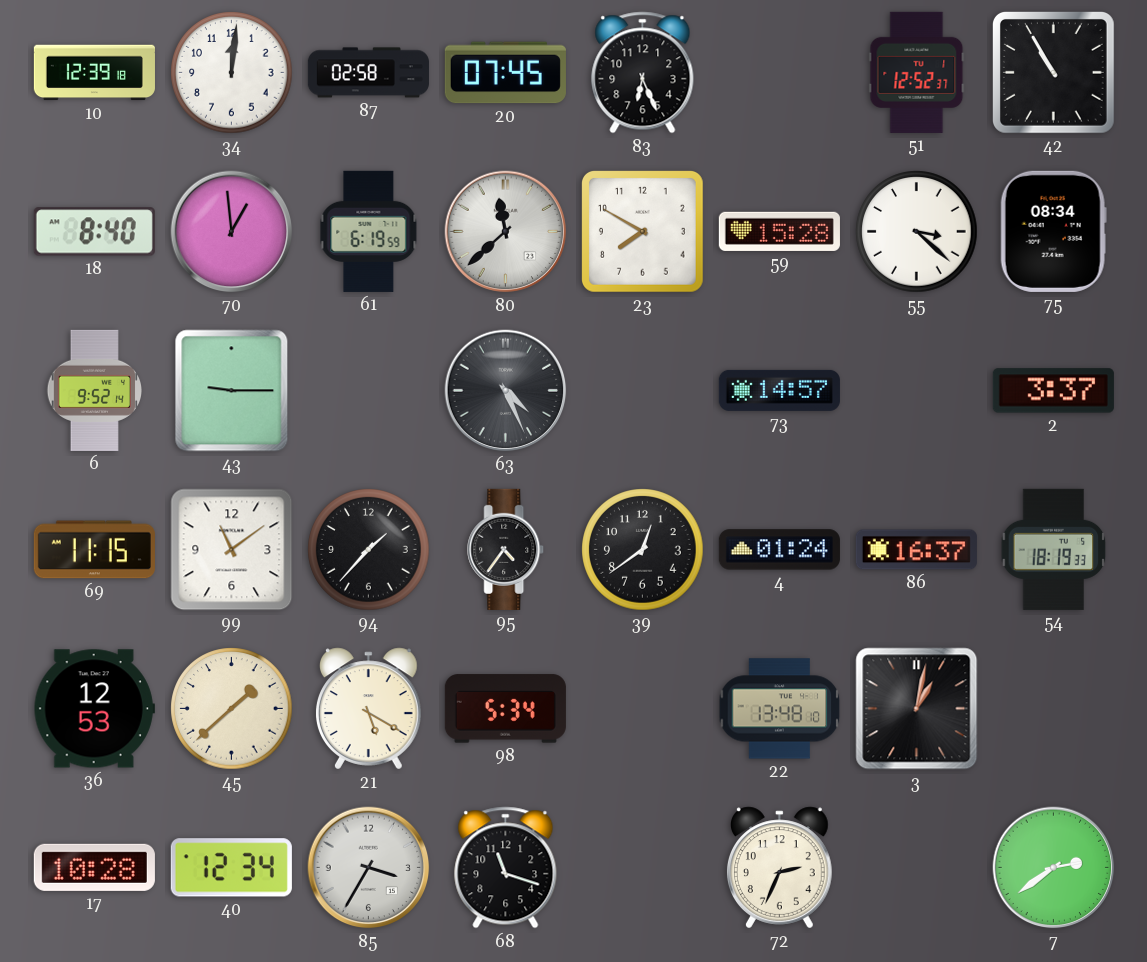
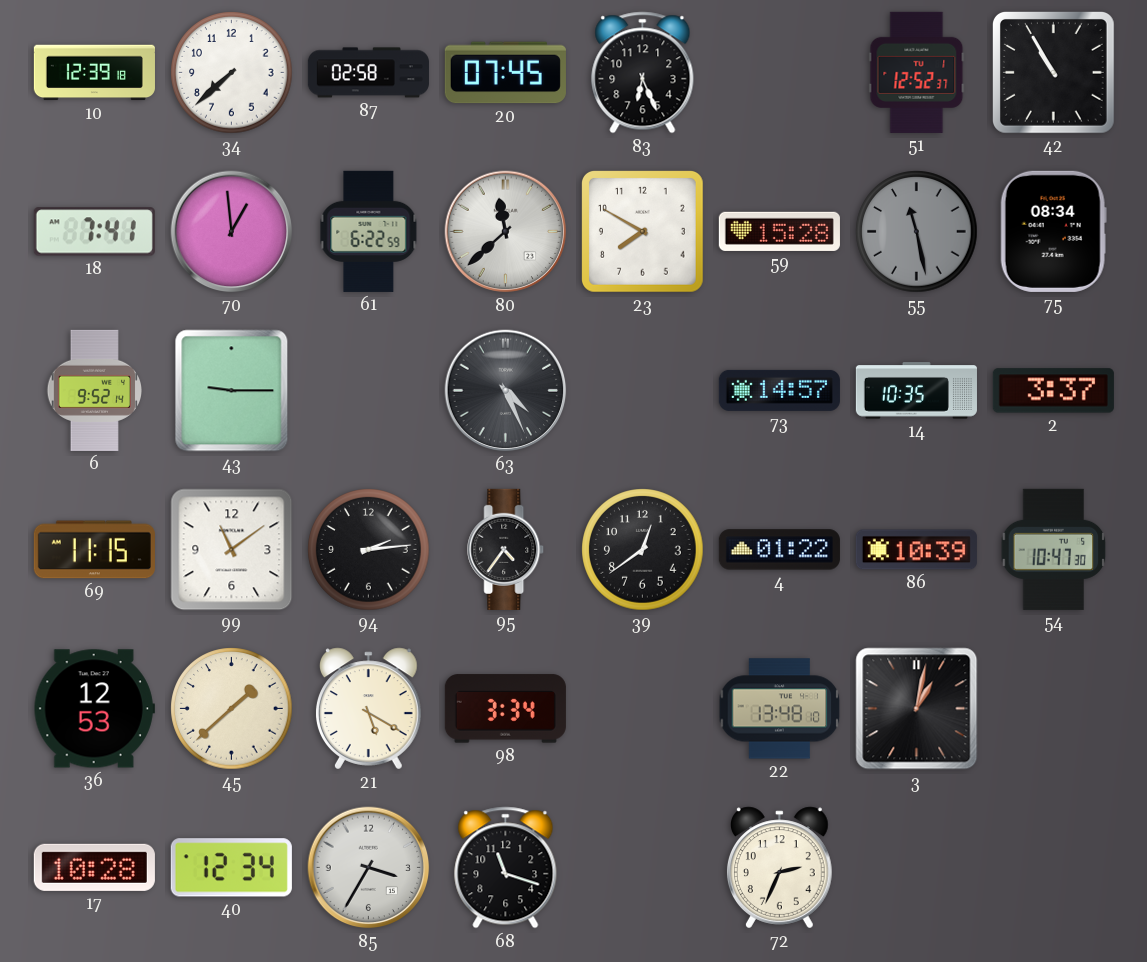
34: 12:01 -> 7:38 (232, 73)
18: 8:40 -> 7:41 (94, 232)
61: 6:19 -> 6:22 (369, 231)
55: 3:22 -> 11:28 (917, 232)
55 dial: white -> grey (917, 232)
14: none -> 10:35 (916, 391)
94: 1:37 -> 2:14 (369, 550)
4: 01:24 -> 01:22 (779, 550)
86: 16:37 -> 10:39 (916, 550)
54: 18:19 -> 10:47 (1054, 549)
98: 5:34 -> 3:34 (505, 709)
7: 2:39 -> none (1054, 868)
